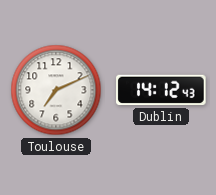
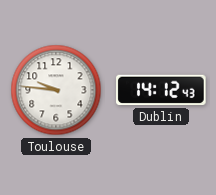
Toulouse: 7:11 -> 9:46 (56, 90)
